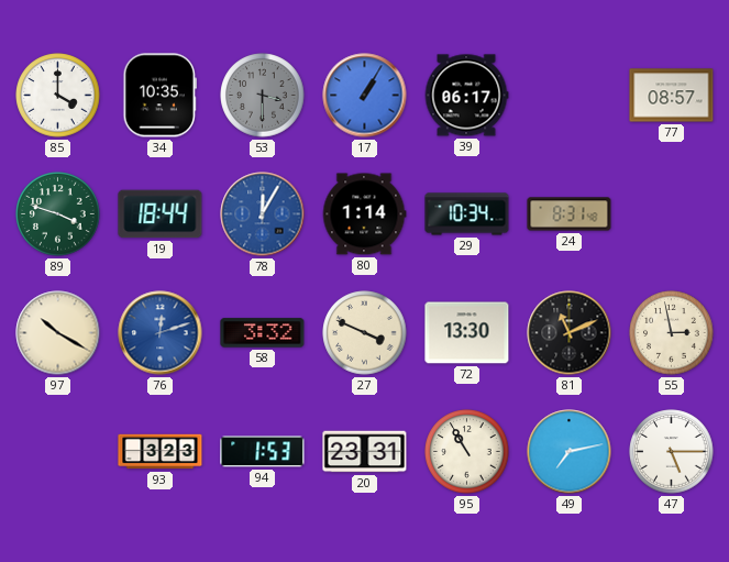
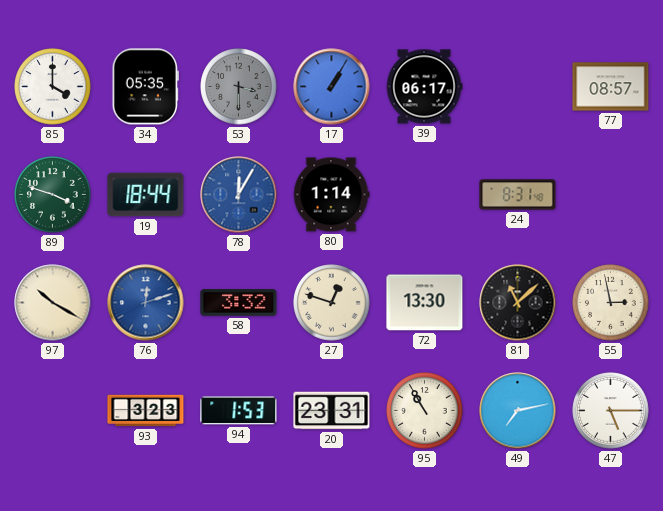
34: 10:35 -> 05:35 (145, 87)
29: 10:34 -> none (467, 214)
27: 3:49 -> 12:48 (332, 303)
81: 11:11 -> 11:08 (518, 303)
